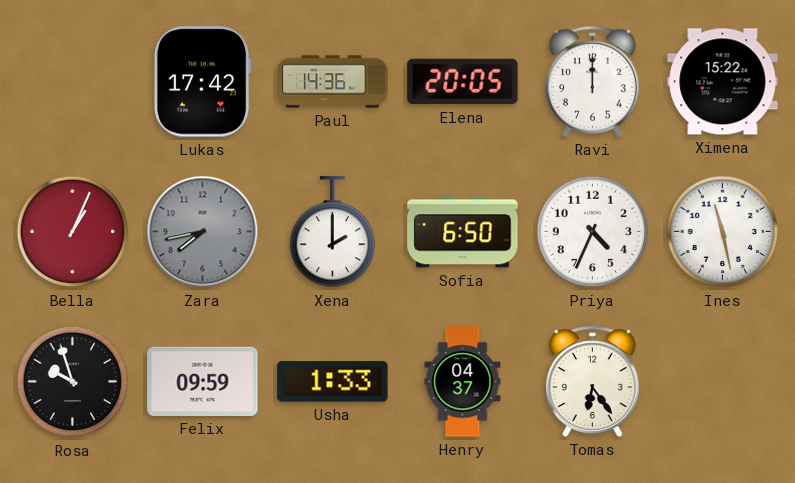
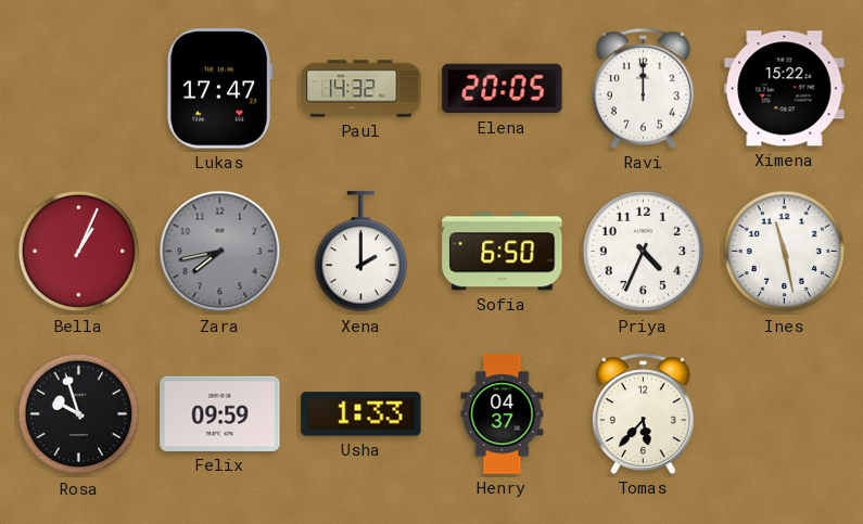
Lukas: 17:42 -> 17:47 (219, 89)
Paul: 14:36 -> 14:32 (361, 89)
Tomas: 6:24 -> 5:37 (643, 413)
